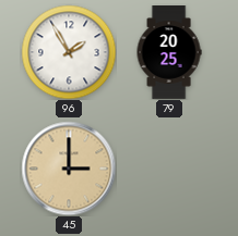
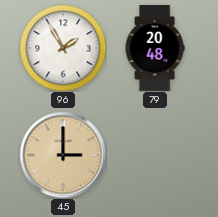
79: 20:25 -> 20:48 (155, 49)
